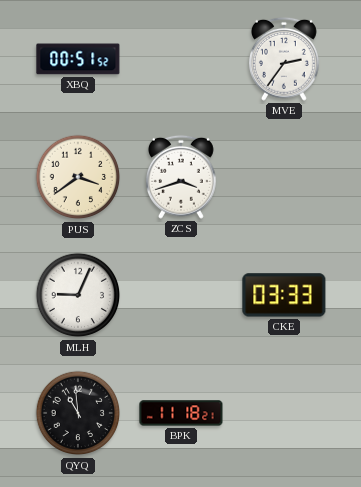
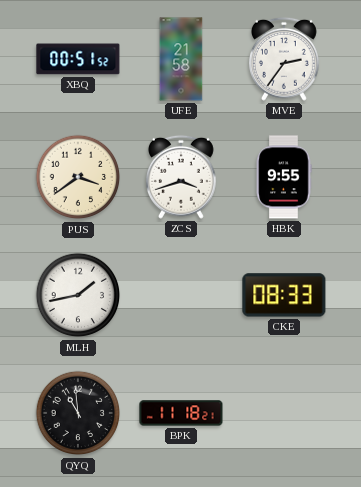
UFE: none -> 21:58 (181, 59)
HBK: none -> 9:55 (284, 177)
MLH: 9:04 -> 1:43 (78, 295)
CKE: 03:33 -> 08:33 (284, 295)
